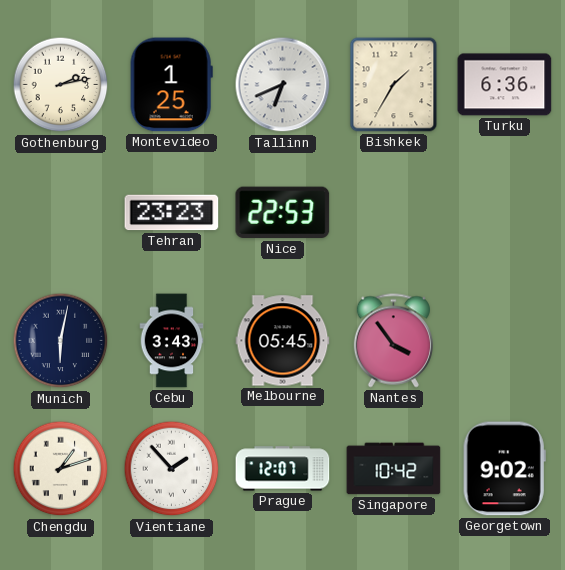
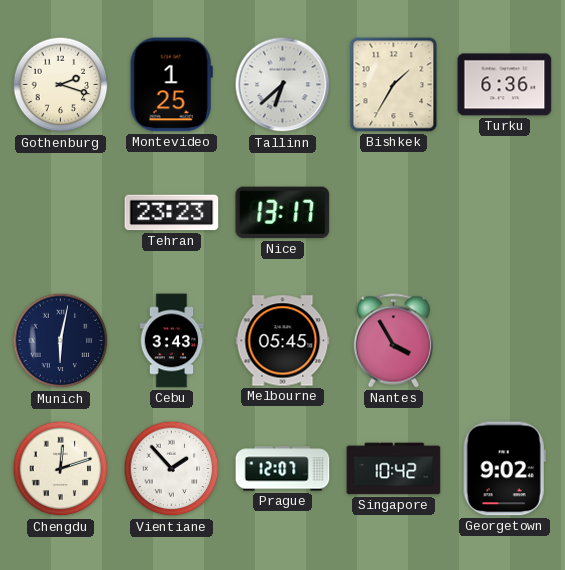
Gothenburg: 2:13 -> 2:18 (61, 85)
Tallinn: 6:41 -> 6:38 (283, 85)
Nice: 22:53 -> 13:17 (283, 213)
Nantes: 3:54 -> 3:55 (393, 341)
Chengdu: 1:12 -> 12:12 (61, 469)
